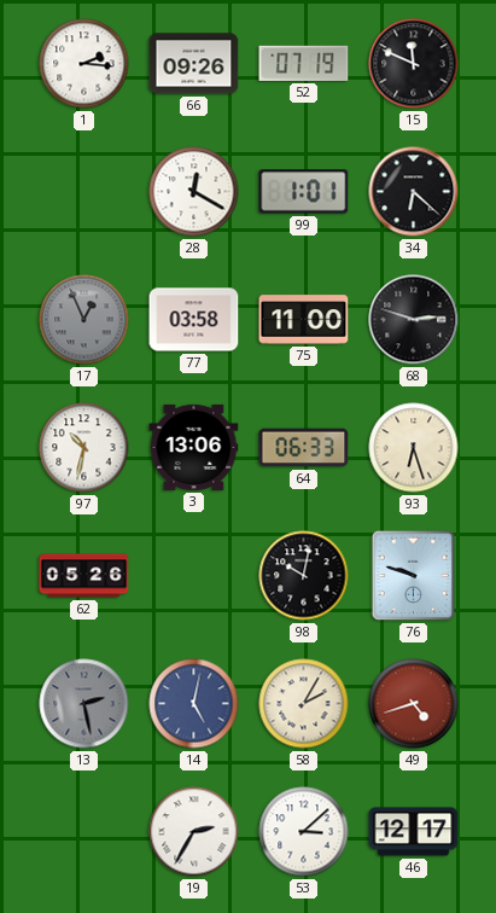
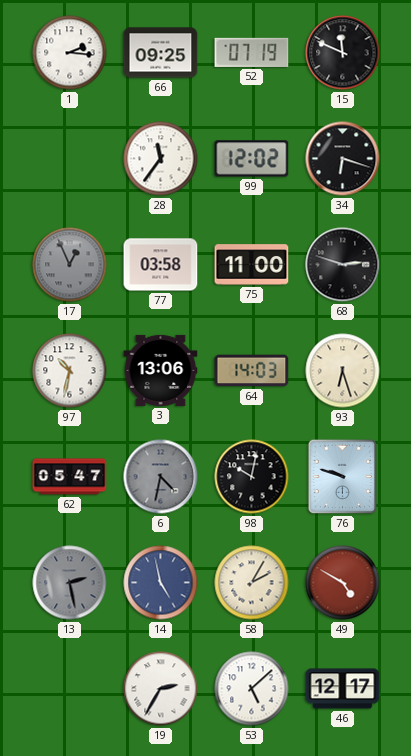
66: 09:26 -> 09:25 (161, 53)
28: 12:20 -> 11:36 (161, 159)
99: 1:01 -> 12:02 (252, 159)
34: 6:22 -> 6:18 (343, 159)
64: 06:33 -> 14:03 (252, 371)
62: 05:26 -> 05:47 (70, 477)
6: none -> 4:32 (161, 477)
14: 5:02 -> 4:58 (161, 583)
49: 4:42 -> 4:50 (343, 583)
53: 3:08 -> 5:08 (252, 689)
